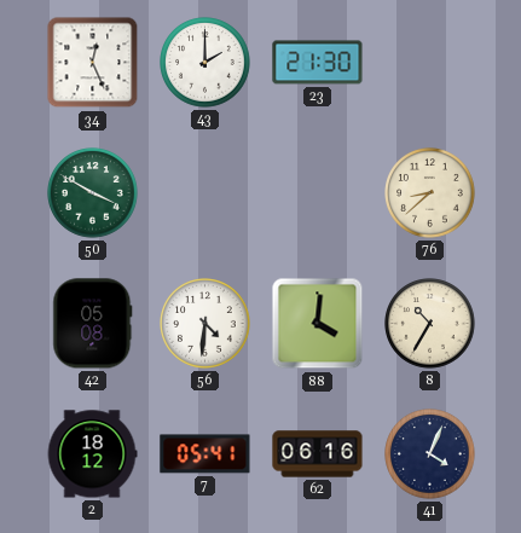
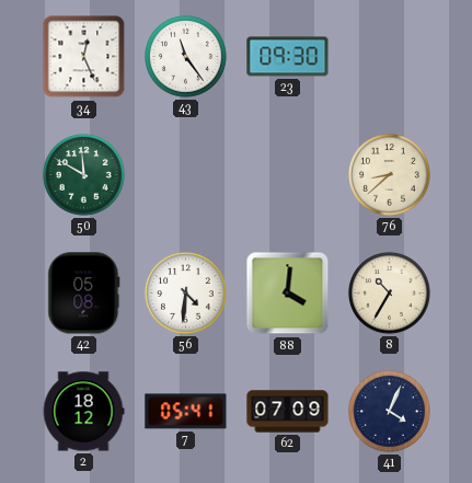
43: 2:00 -> 11:24 (186, 57)
23: 21:30 -> 09:30 (288, 57)
50: 3:50 -> 11:50 (84, 175)
62: 06:16 -> 07:09 (288, 412)
